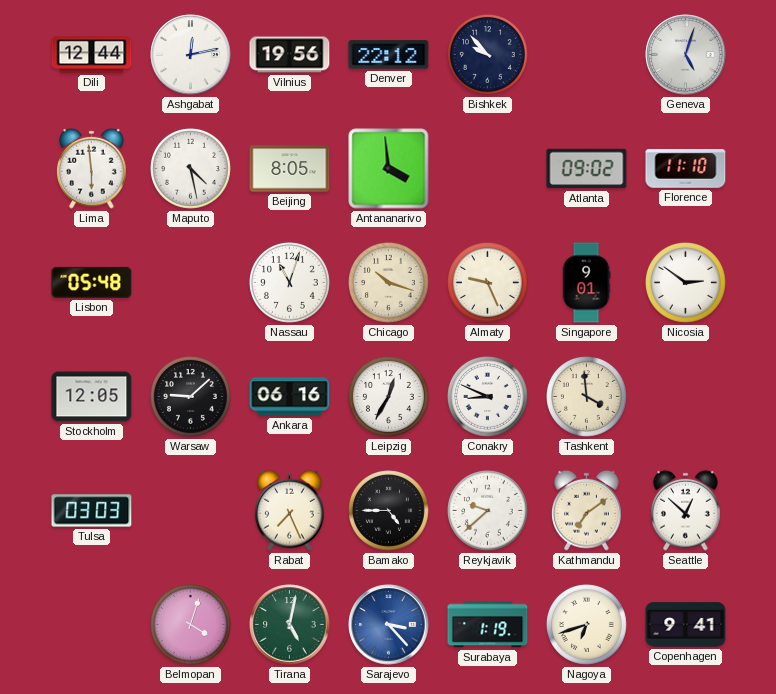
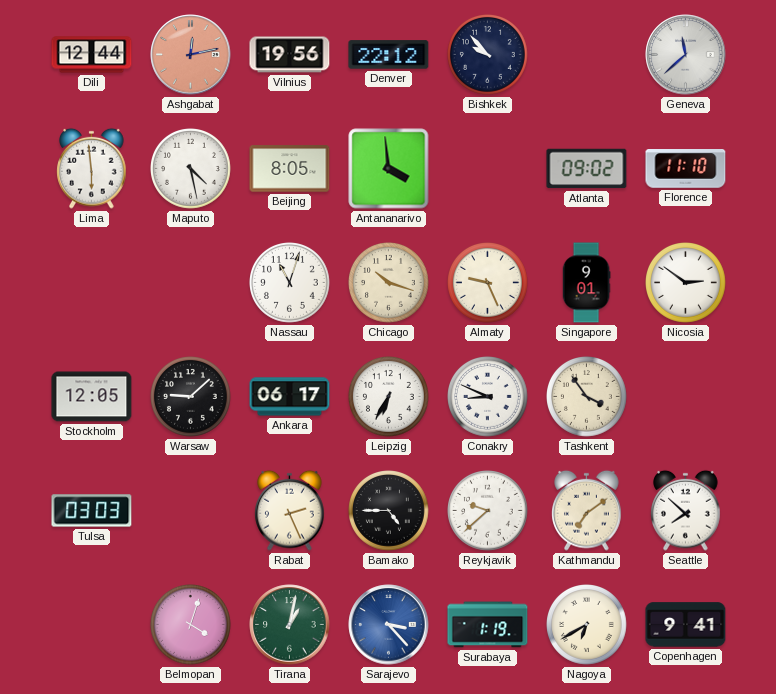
Ashgabat dial: white -> salmon (191, 55)
Geneva: 5:03 -> 11:38 (686, 55)
Lisbon: 05:48 -> none (92, 282)
Ankara: 06:16 -> 06:17 (290, 397)
Leipzig: 12:35 -> 6:35 (389, 397)
Tashkent: 3:59 -> 3:54 (587, 397)
Rabat: 7:26 -> 2:26 (290, 510)
Seattle: 12:52 -> 7:52 (686, 510)
Tirana: 5:02 -> 1:02 (290, 625)
Nagoya: 6:42 -> 6:40 (587, 625)
